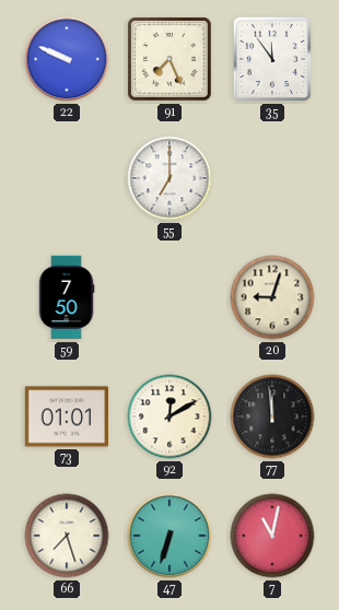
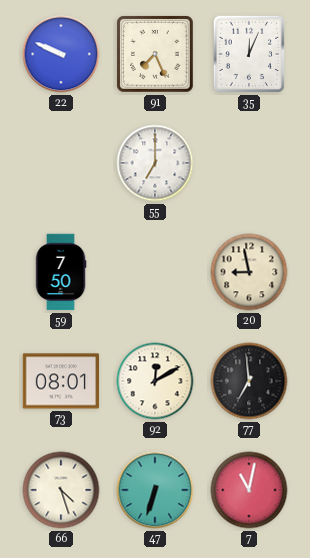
35: 11:54 -> 12:04 (249, 54)
20: 9:03 -> 8:58 (249, 272)
73: 01:01 -> 08:01 (61, 381)
77: 11:59 -> 6:59 (249, 381)
66: 7:27 -> 4:27 (61, 490)
